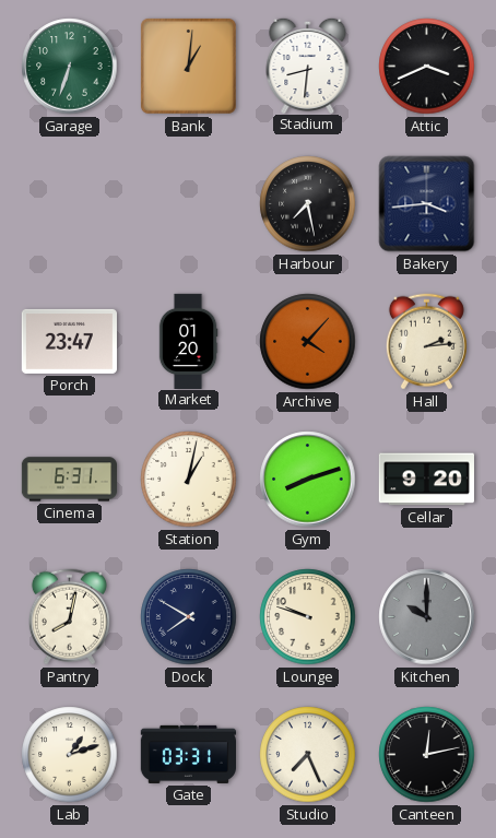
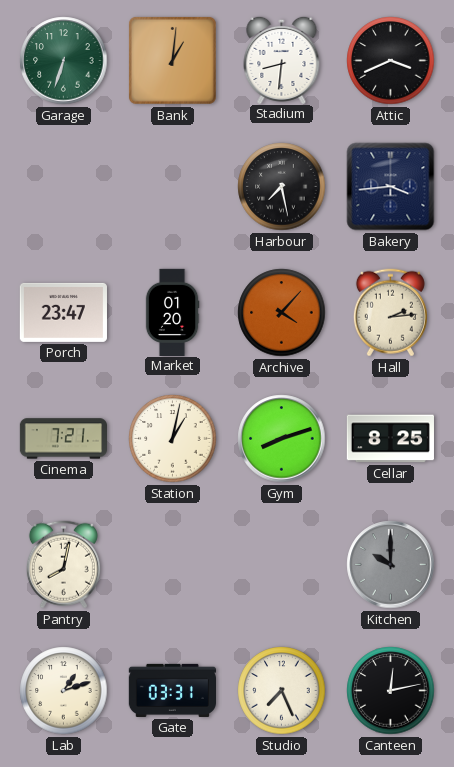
Cinema: 6:31 -> 7:21 (63, 439)
Cellar: 9:20 -> 8:25 (390, 439)
Dock: 7:50 -> none (189, 617)
Lounge: 9:48 -> none (308, 617)
